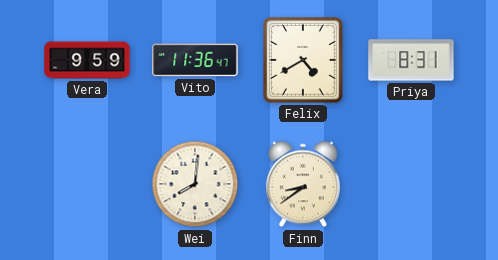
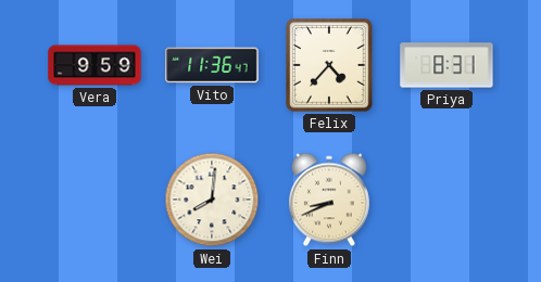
Felix: 4:40 -> 4:37 (329, 65)
Finn: 8:39 -> 8:41 (329, 200)
